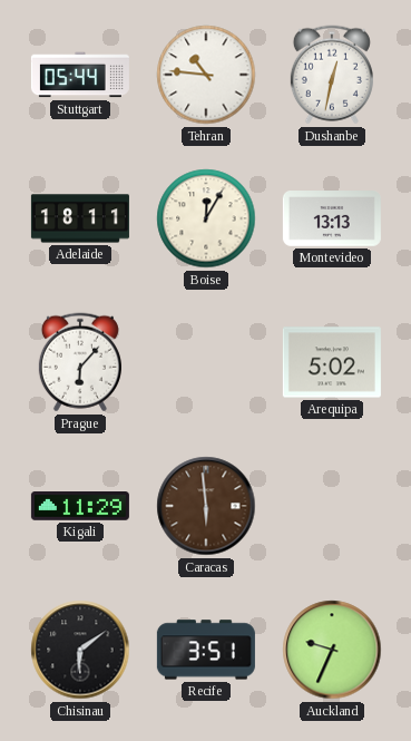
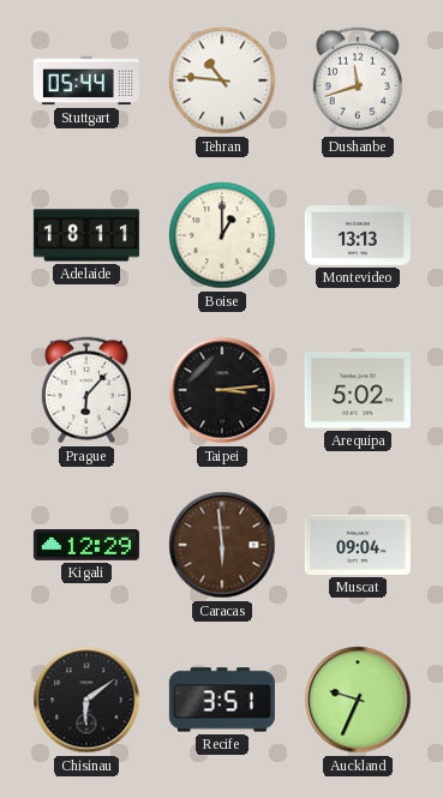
Dushanbe: 12:32 -> 11:42 (358, 80)
Boise: 12:05 -> 1:00 (222, 235)
Taipei: none -> 3:14 (222, 390)
Kigali: 11:29 -> 12:29 (86, 546)
Muscat: none -> 09:04 (358, 545)
